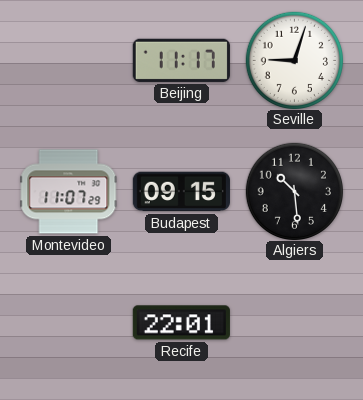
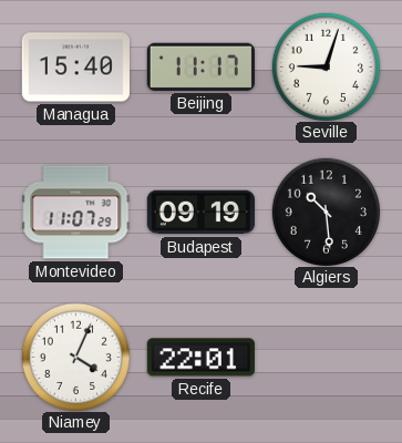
Managua: none -> 15:40 (75, 68)
Budapest: 09:15 -> 09:19 (200, 213)
Niamey: none -> 4:04 (75, 357)
